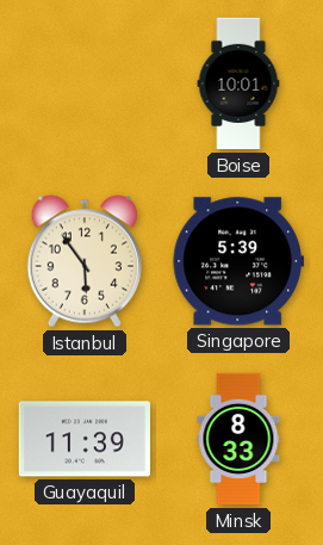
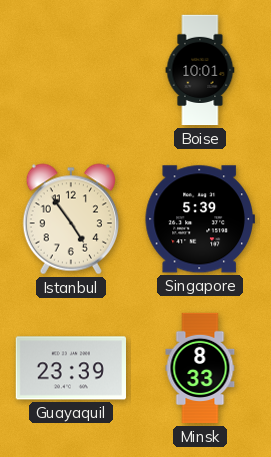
Istanbul: 5:54 -> 4:54 (71, 219)
Guayaquil: 11:39 -> 23:39 (70, 368)
